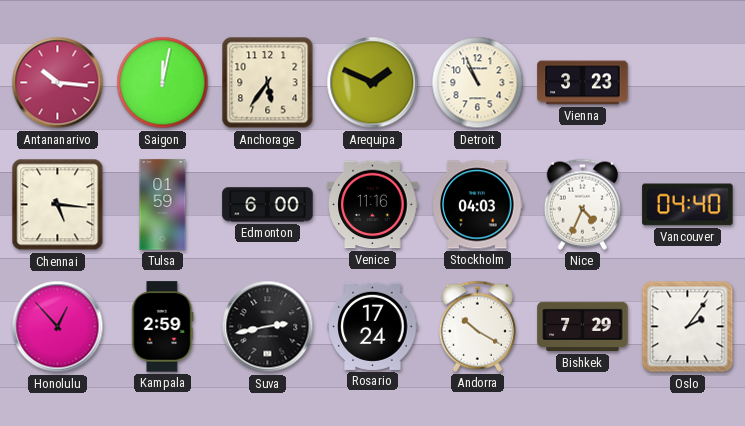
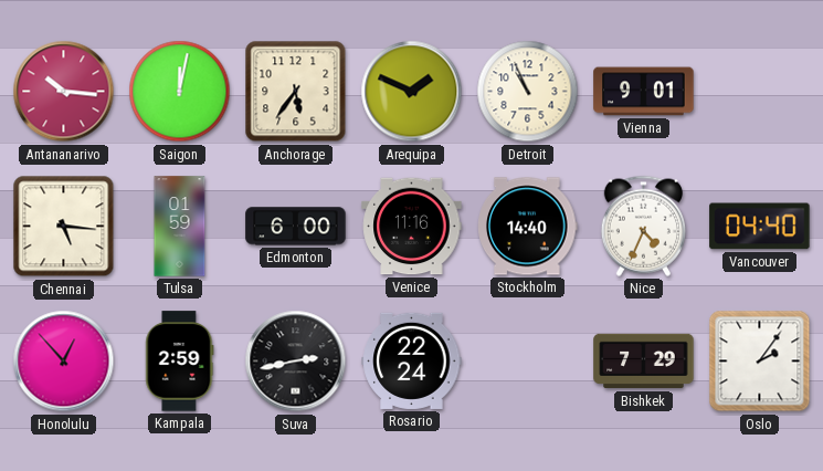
Vienna: 3:23 -> 9:01 (644, 92)
Stockholm: 04:03 -> 14:40 (528, 227)
Rosario: 17:24 -> 22:24 (412, 360)
Andorra: 10:20 -> none (477, 326)
